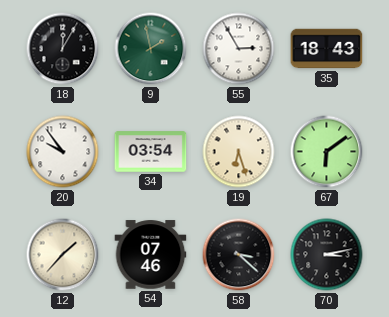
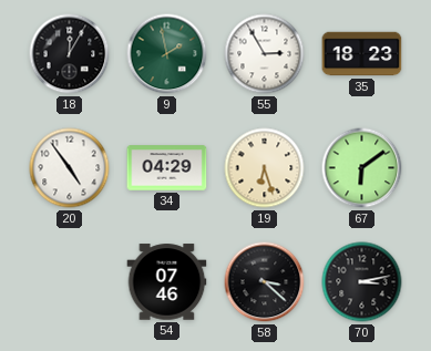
35: 18:43 -> 18:23 (362, 54)
20: 9:54 -> 4:54 (70, 168)
34: 03:54 -> 04:29 (167, 168)
12: 1:37 -> none (63, 255)
